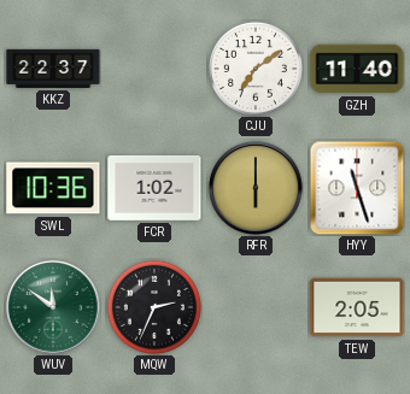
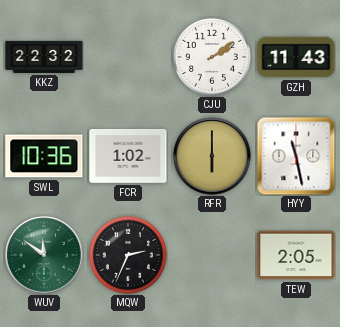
KKZ: 22:37 -> 22:32 (44, 57)
CJU: 7:09 -> 2:09 (212, 57)
GZH: 11:40 -> 11:43 (296, 57)
HYY: 11:27 -> 11:28 (296, 156)
